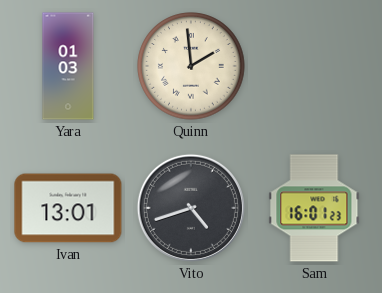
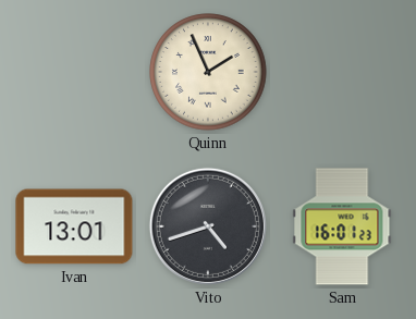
Yara: 01:03 -> none (68, 66)
Quinn: 1:59 -> 1:56 (208, 72)
